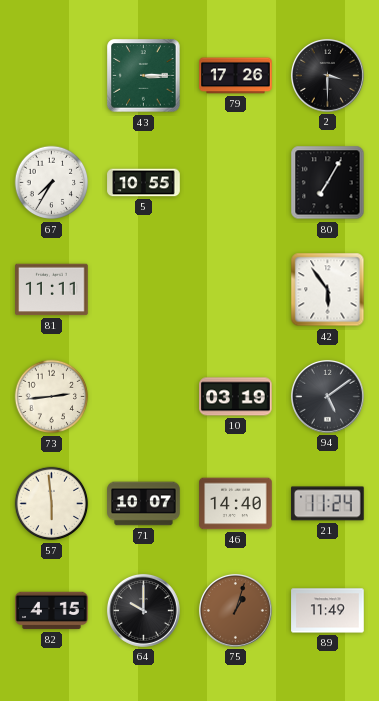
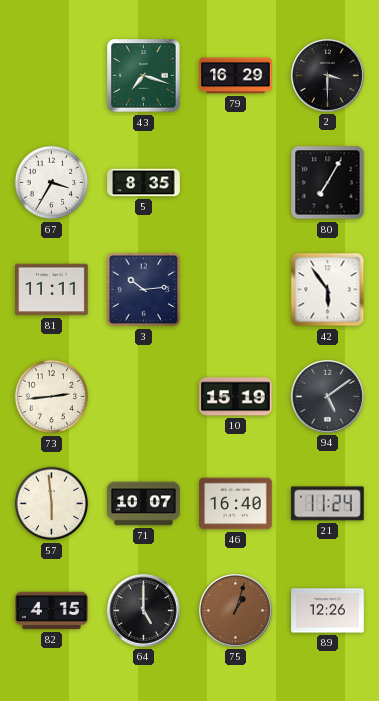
43: 3:15 -> 7:18 (144, 76)
79: 17:26 -> 16:29 (236, 76)
67: 7:35 -> 3:35 (52, 183)
5: 10:55 -> 8:35 (144, 183)
3: none -> 10:14 (144, 290)
10: 03:19 -> 15:19 (236, 397)
46: 14:40 -> 16:40 (236, 504)
64: 10:00 -> 5:00 (143, 610)
89: 11:49 -> 12:26 (328, 611)
